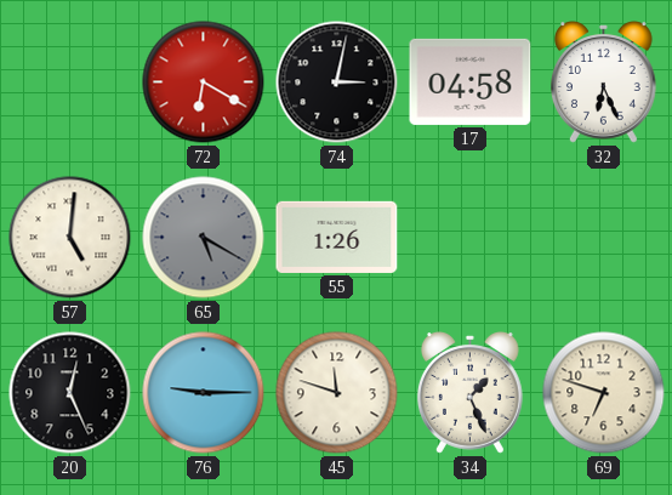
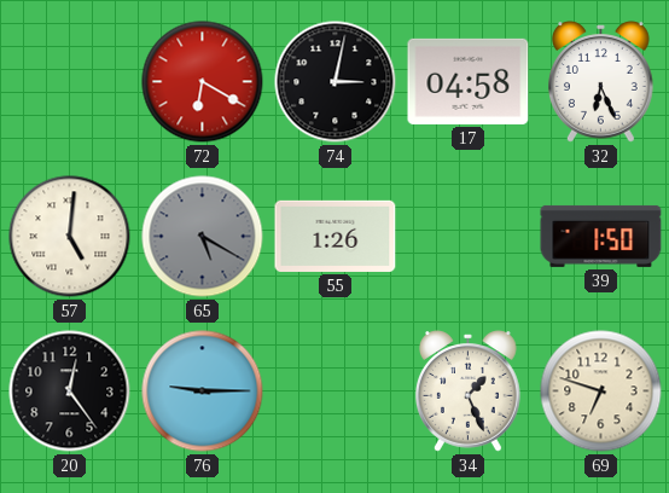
39: none -> 1:50 (601, 236)
20: 12:26 -> 12:24 (70, 391)
45: 11:48 -> none (337, 393)
